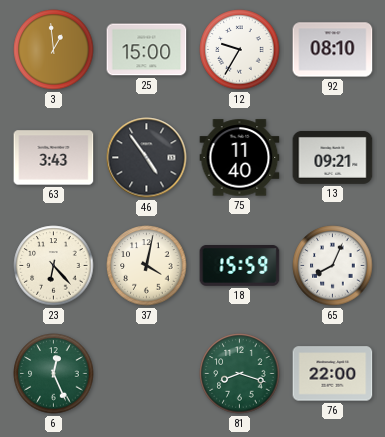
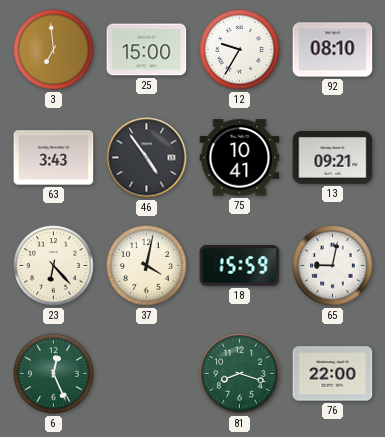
3: 12:59 -> 6:59 (54, 50)
75: 11:40 -> 10:41 (240, 158)
65: 8:04 -> 9:02 (333, 266)
